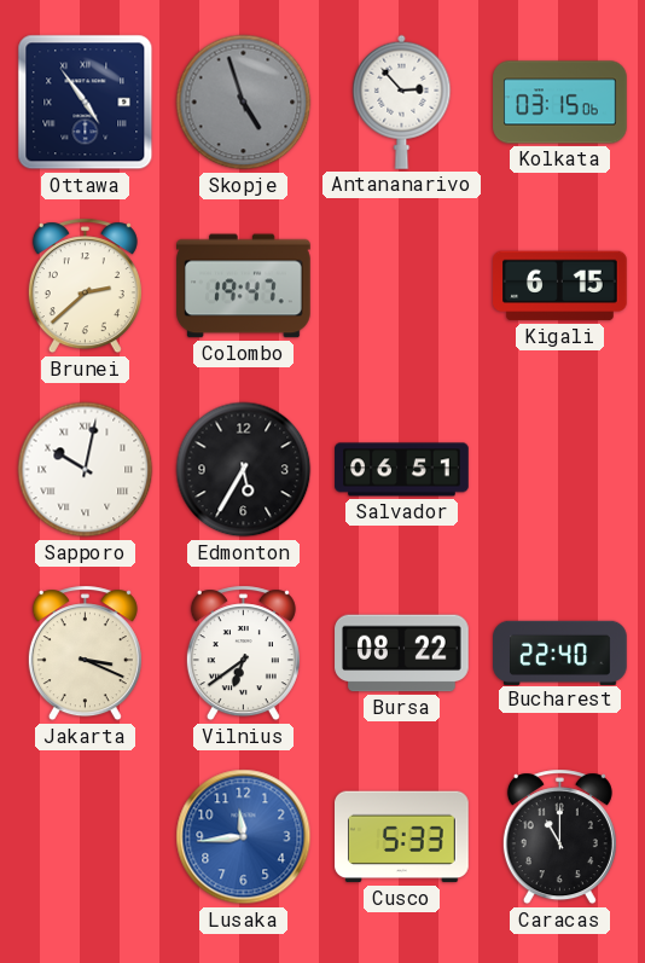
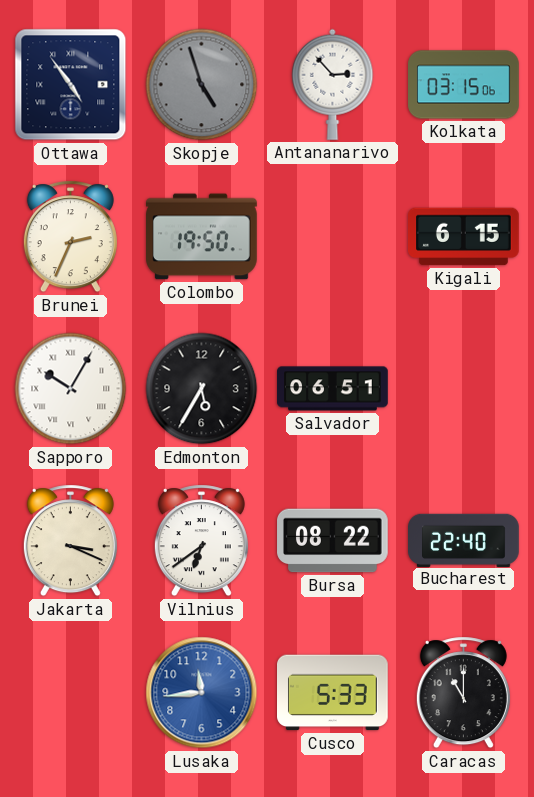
Brunei: 2:38 -> 2:34 (70, 237)
Colombo: 19:47 -> 19:50 (202, 237)
Sapporo: 10:02 -> 10:05 (71, 389)
